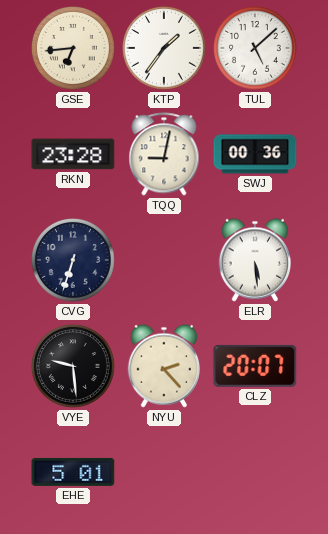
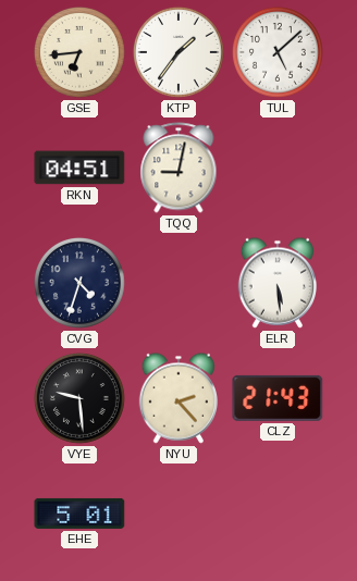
RKN: 23:28 -> 04:51 (79, 168)
SWJ: 00:36 -> none (255, 154)
CVG: 6:33 -> 4:33 (79, 283)
CLZ: 20:07 -> 21:43 (278, 398)
